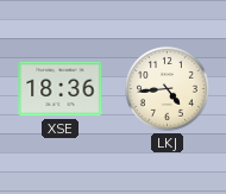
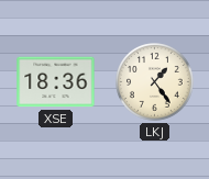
LKJ: 4:44 -> 1:24 (155, 82)
